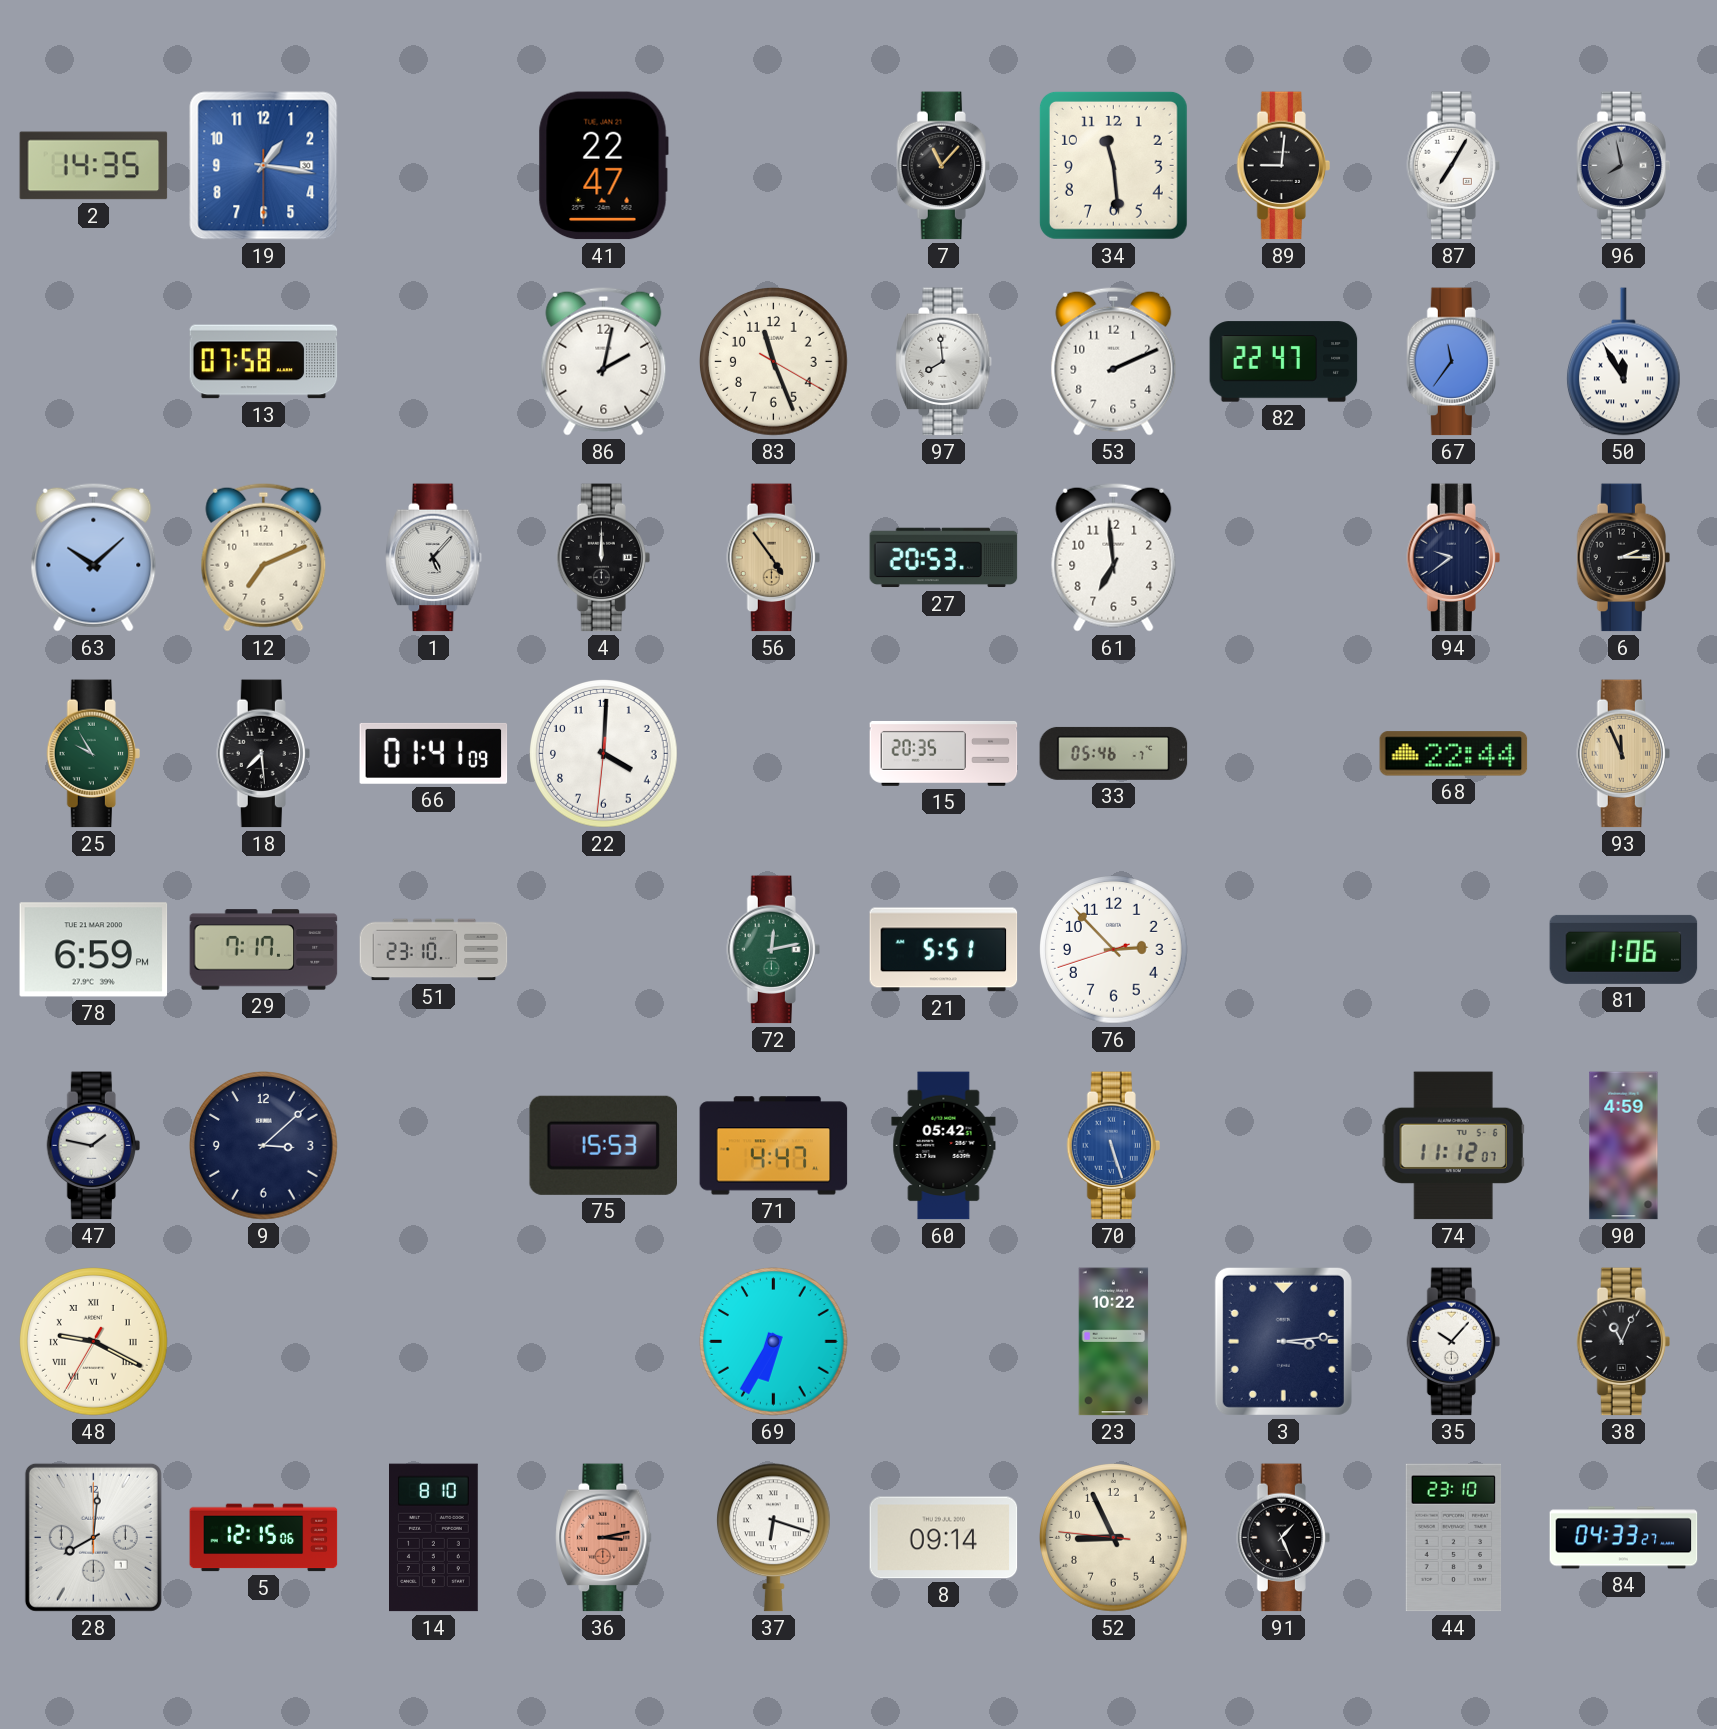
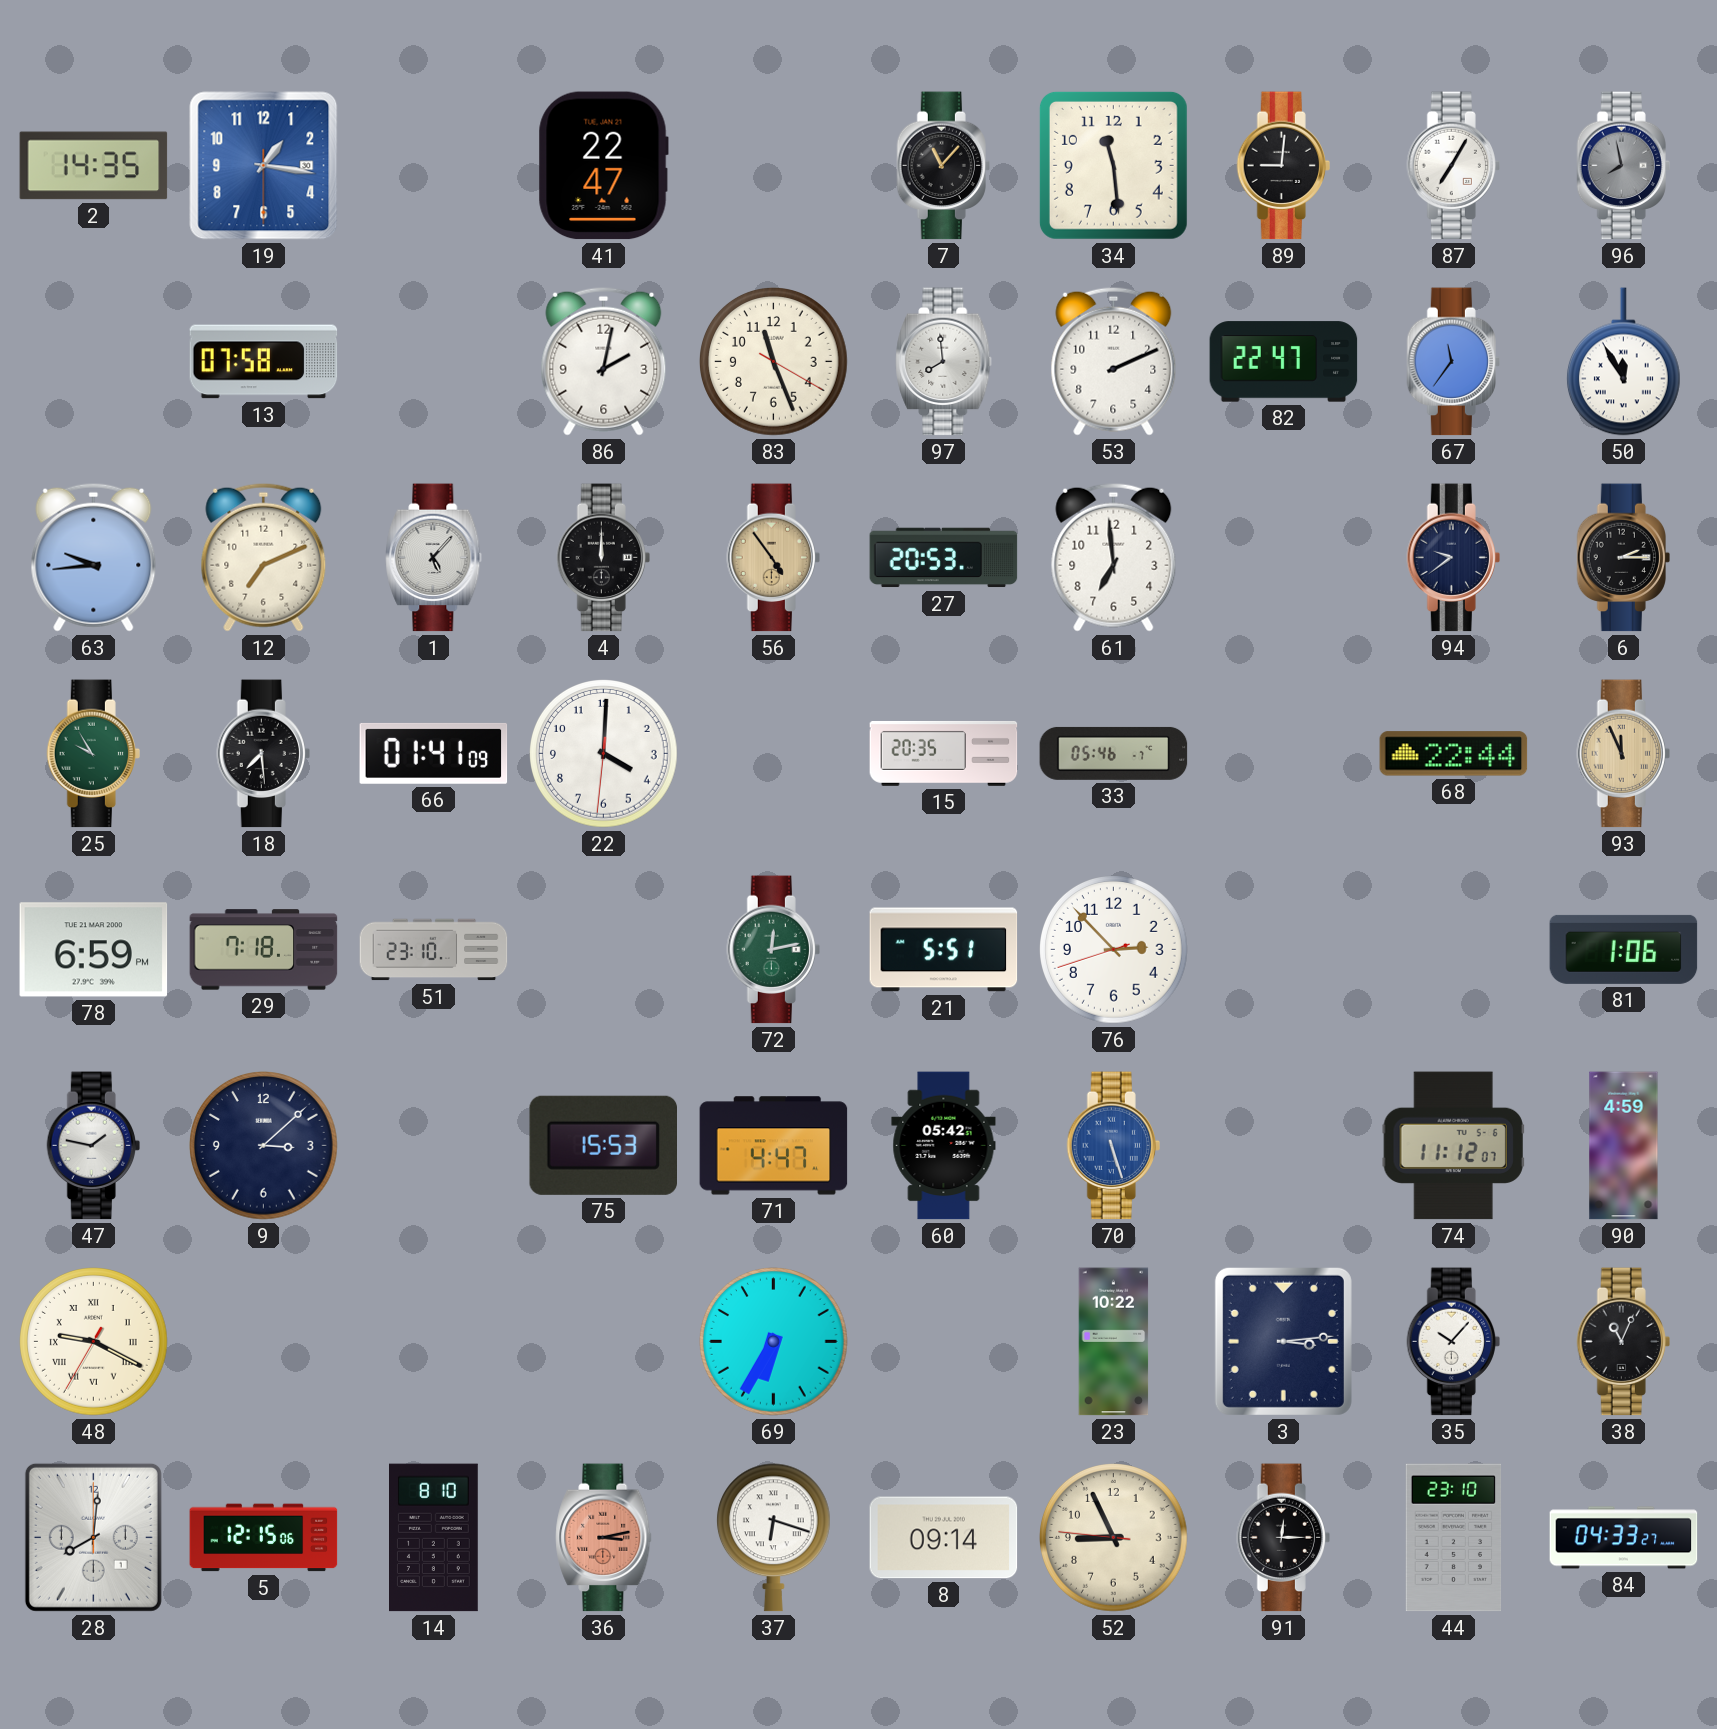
63: 10:08 -> 9:44 (94, 557)
29: 7:17 -> 7:18 (264, 950)
91: 1:26 -> 12:15 (1283, 1538)
